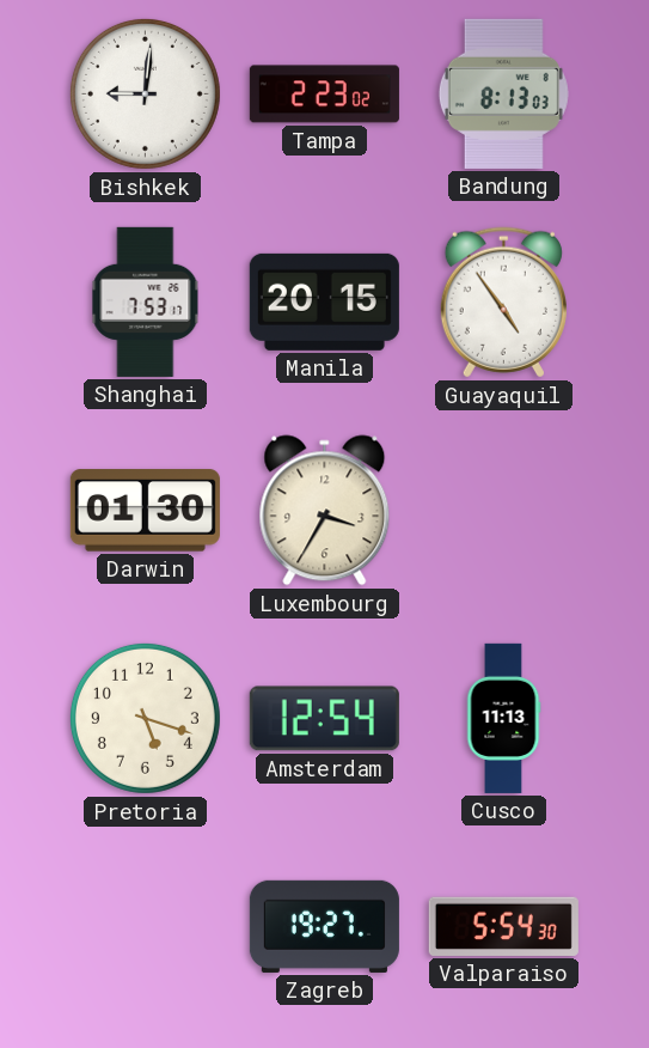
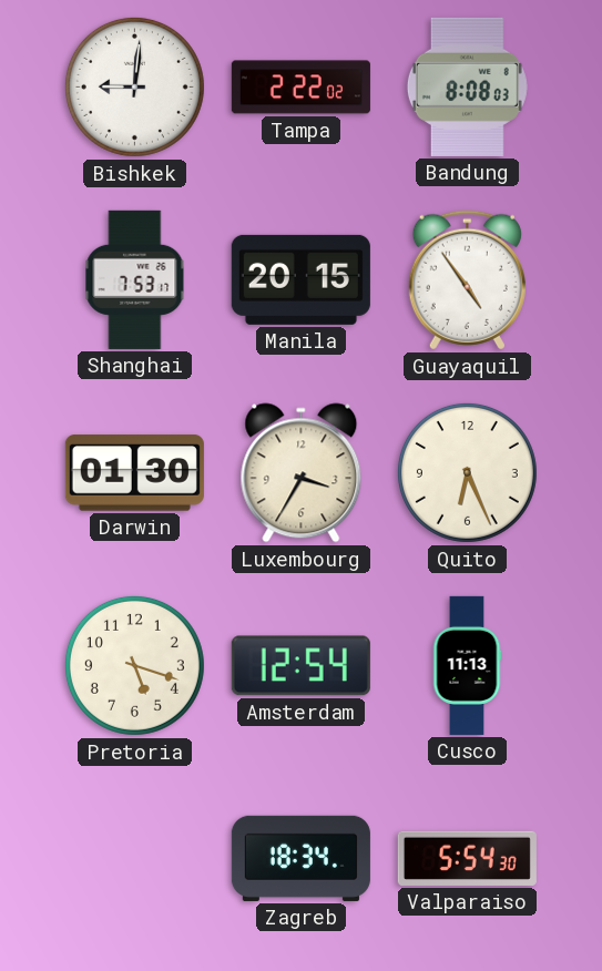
Tampa: 2:23 -> 2:22 (300, 88)
Bandung: 8:13 -> 8:08 (467, 86)
Quito: none -> 6:26 (467, 472)
Zagreb: 19:27 -> 18:34 (300, 858)
